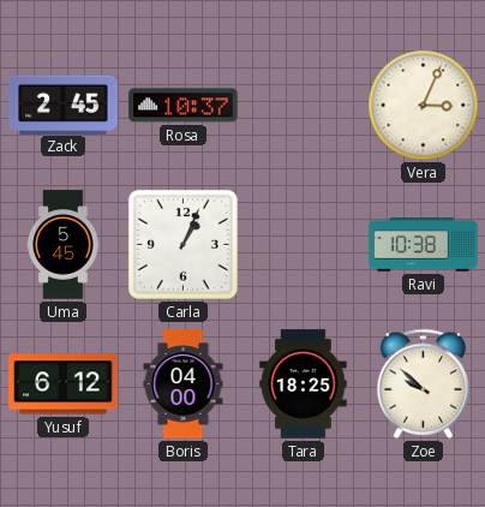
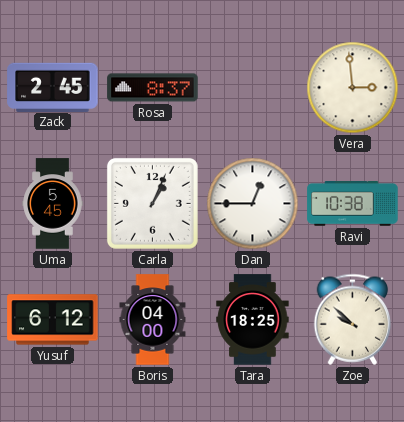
Rosa: 10:37 -> 8:37 (153, 88)
Vera: 3:04 -> 2:59 (353, 88)
Dan: none -> 12:45 (253, 204)
